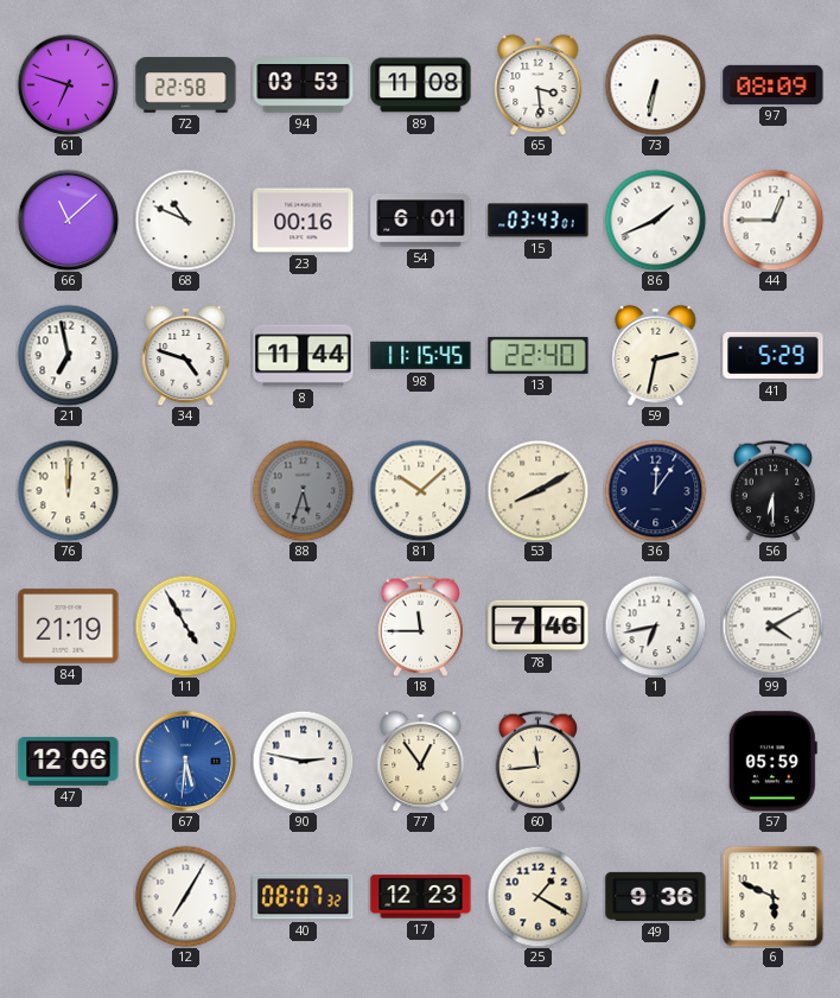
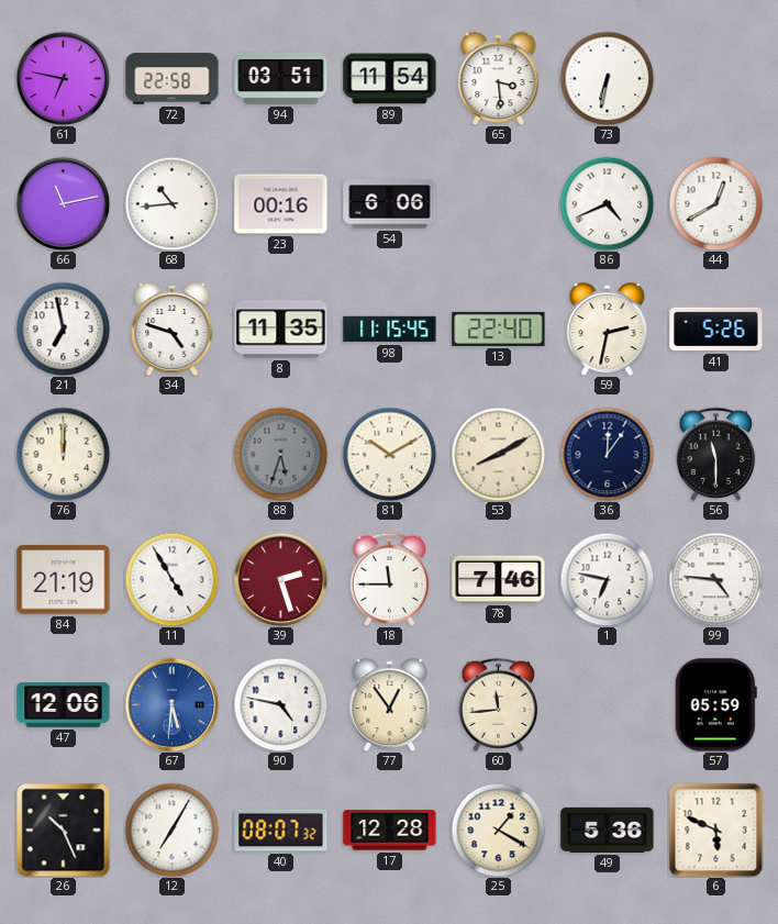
61: 6:48 -> 6:47 (63, 78)
94: 03:53 -> 03:51 (281, 79)
89: 11:08 -> 11:54 (390, 79)
97: 08:09 -> none (774, 84)
66: 11:08 -> 11:13 (63, 203)
68: 10:49 -> 10:44 (171, 203)
54: 6:01 -> 6:06 (390, 204)
15: 03:43 -> none (539, 221)
86: 1:41 -> 4:41 (607, 203)
44: 12:45 -> 12:40 (715, 203)
8: 11:44 -> 11:35 (281, 330)
41: 5:29 -> 5:26 (716, 330)
81: 10:08 -> 10:10 (389, 454)
56: 6:30 -> 11:30 (716, 454)
39: none -> 2:27 (280, 579)
1: 6:43 -> 6:47 (607, 579)
99: 4:10 -> 4:46 (715, 579)
90: 2:47 -> 4:47 (280, 704)
26: none -> 10:26 (63, 830)
17: 12:23 -> 12:28 (390, 831)
49: 9:36 -> 5:36 (608, 830)
